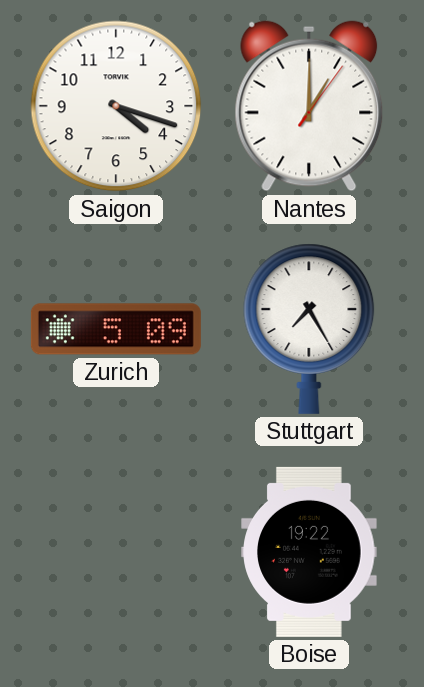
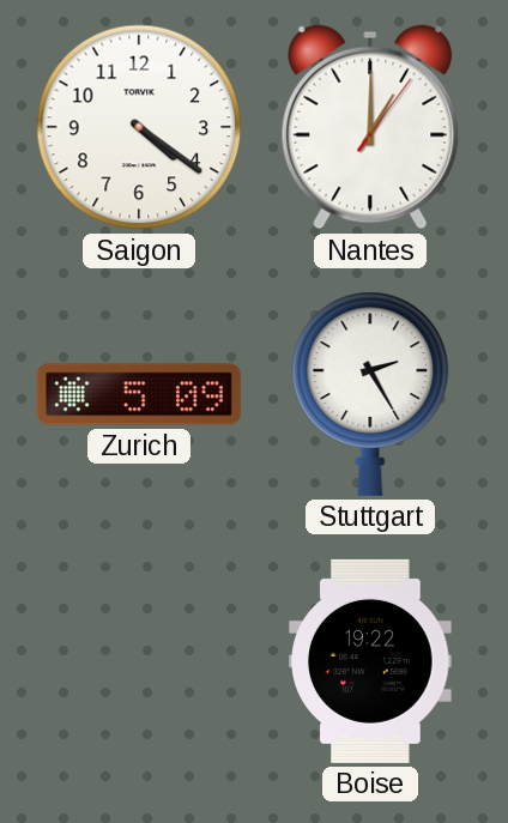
Saigon: 4:18 -> 4:21 (139, 127)
Stuttgart: 7:25 -> 2:25 (370, 394)
